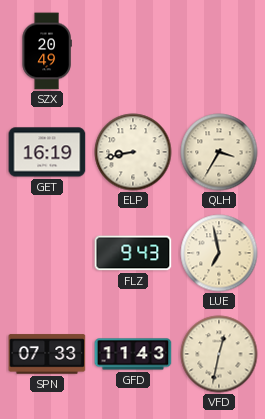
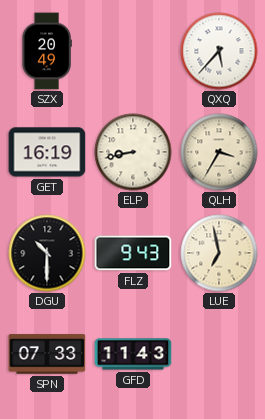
QXQ: none -> 5:37 (219, 51)
DGU: none -> 10:30 (47, 253)
VFD: 12:32 -> none (219, 354)
